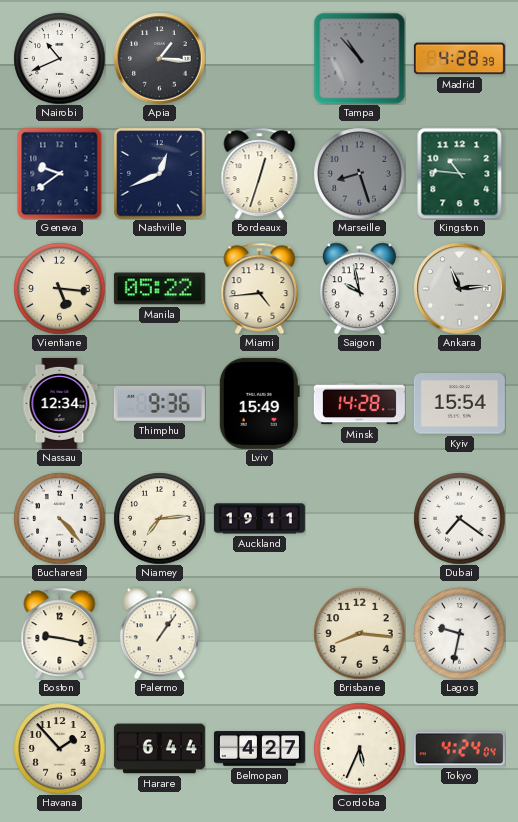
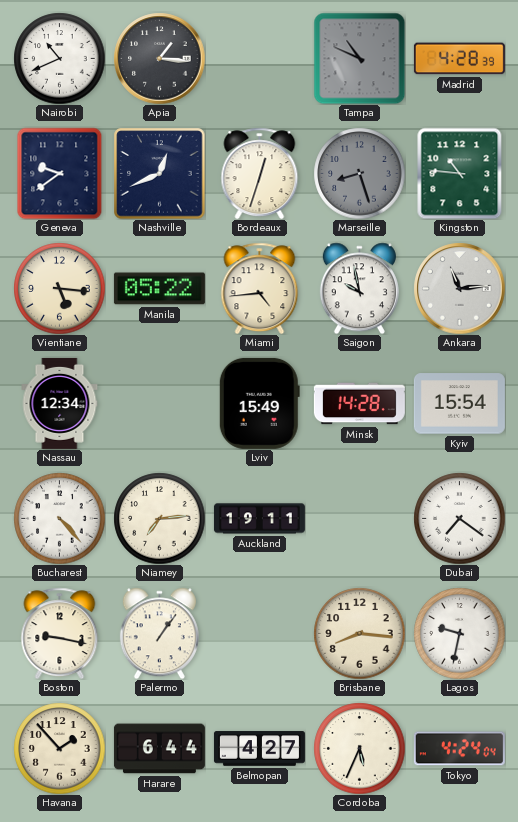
Tampa: 10:53 -> 10:49 (359, 58)
Thimphu: 9:36 -> none (159, 403)
